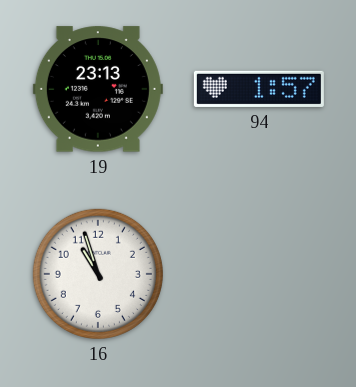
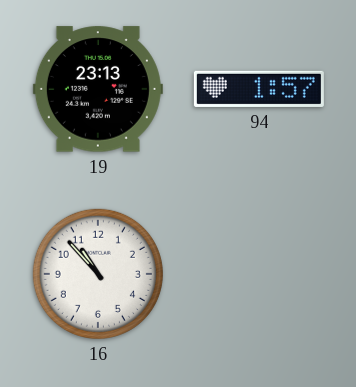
16: 10:57 -> 10:53 (98, 274)
